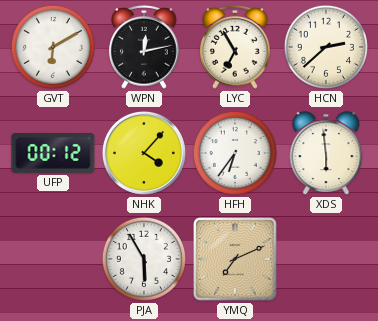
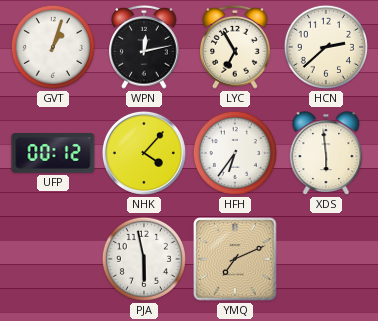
GVT: 6:10 -> 1:03 (53, 47)
PJA: 5:55 -> 5:58 (144, 259)
